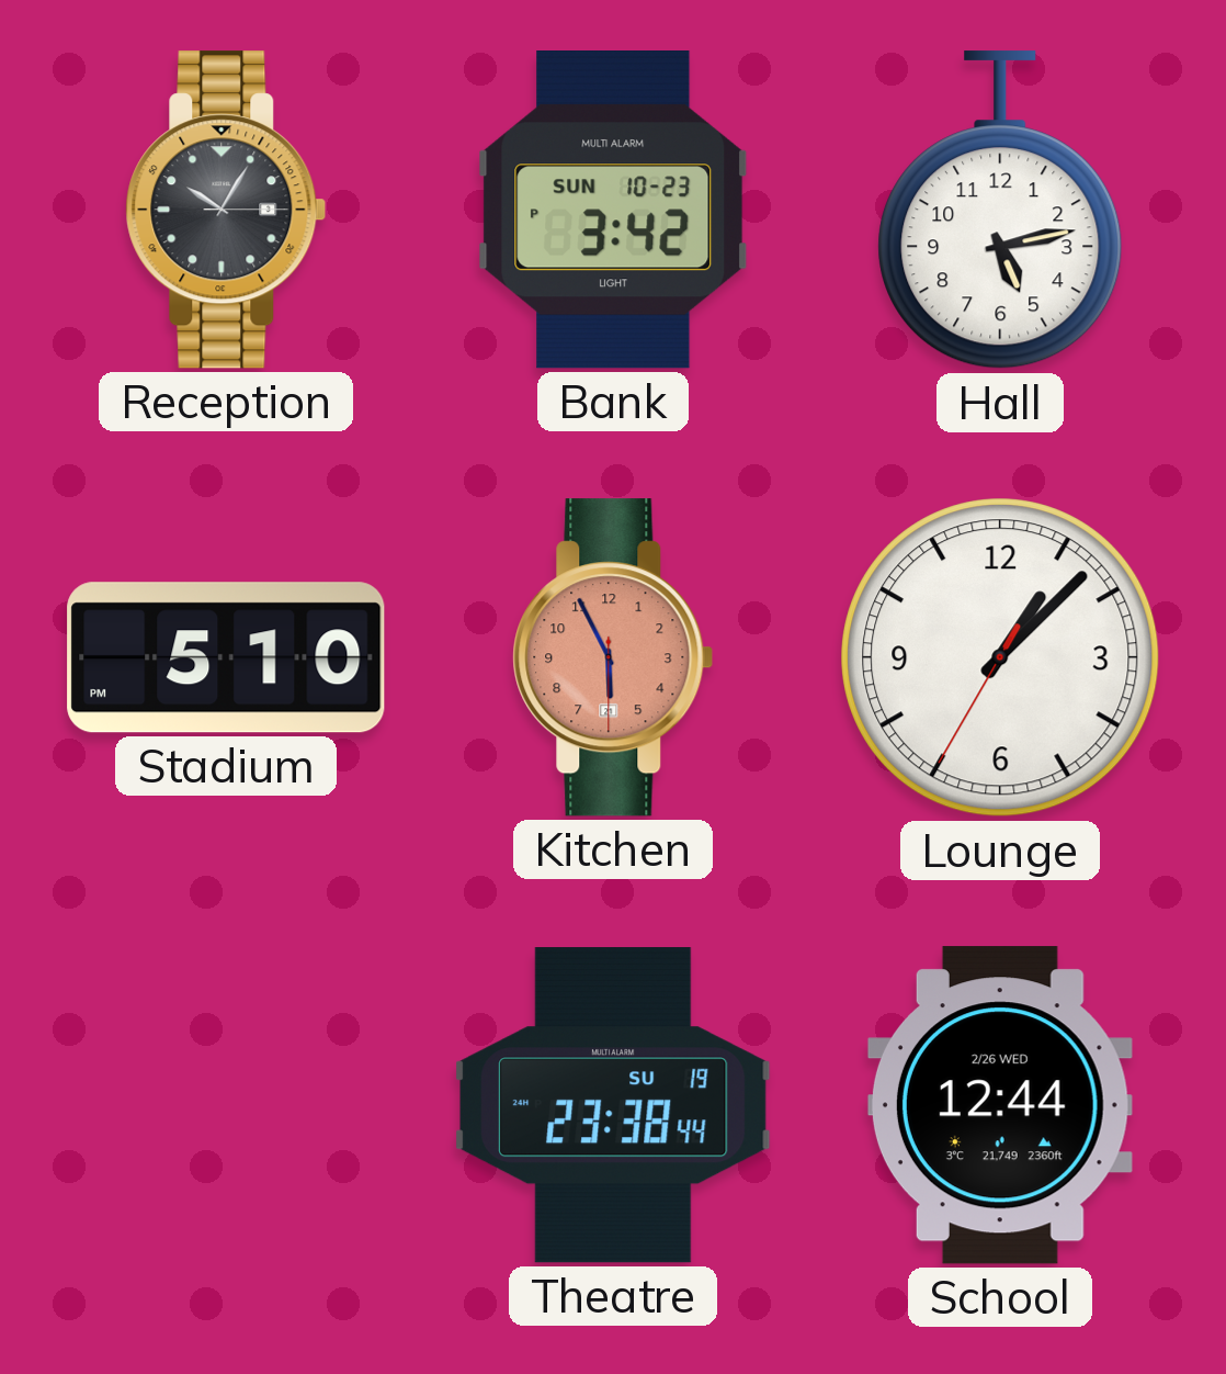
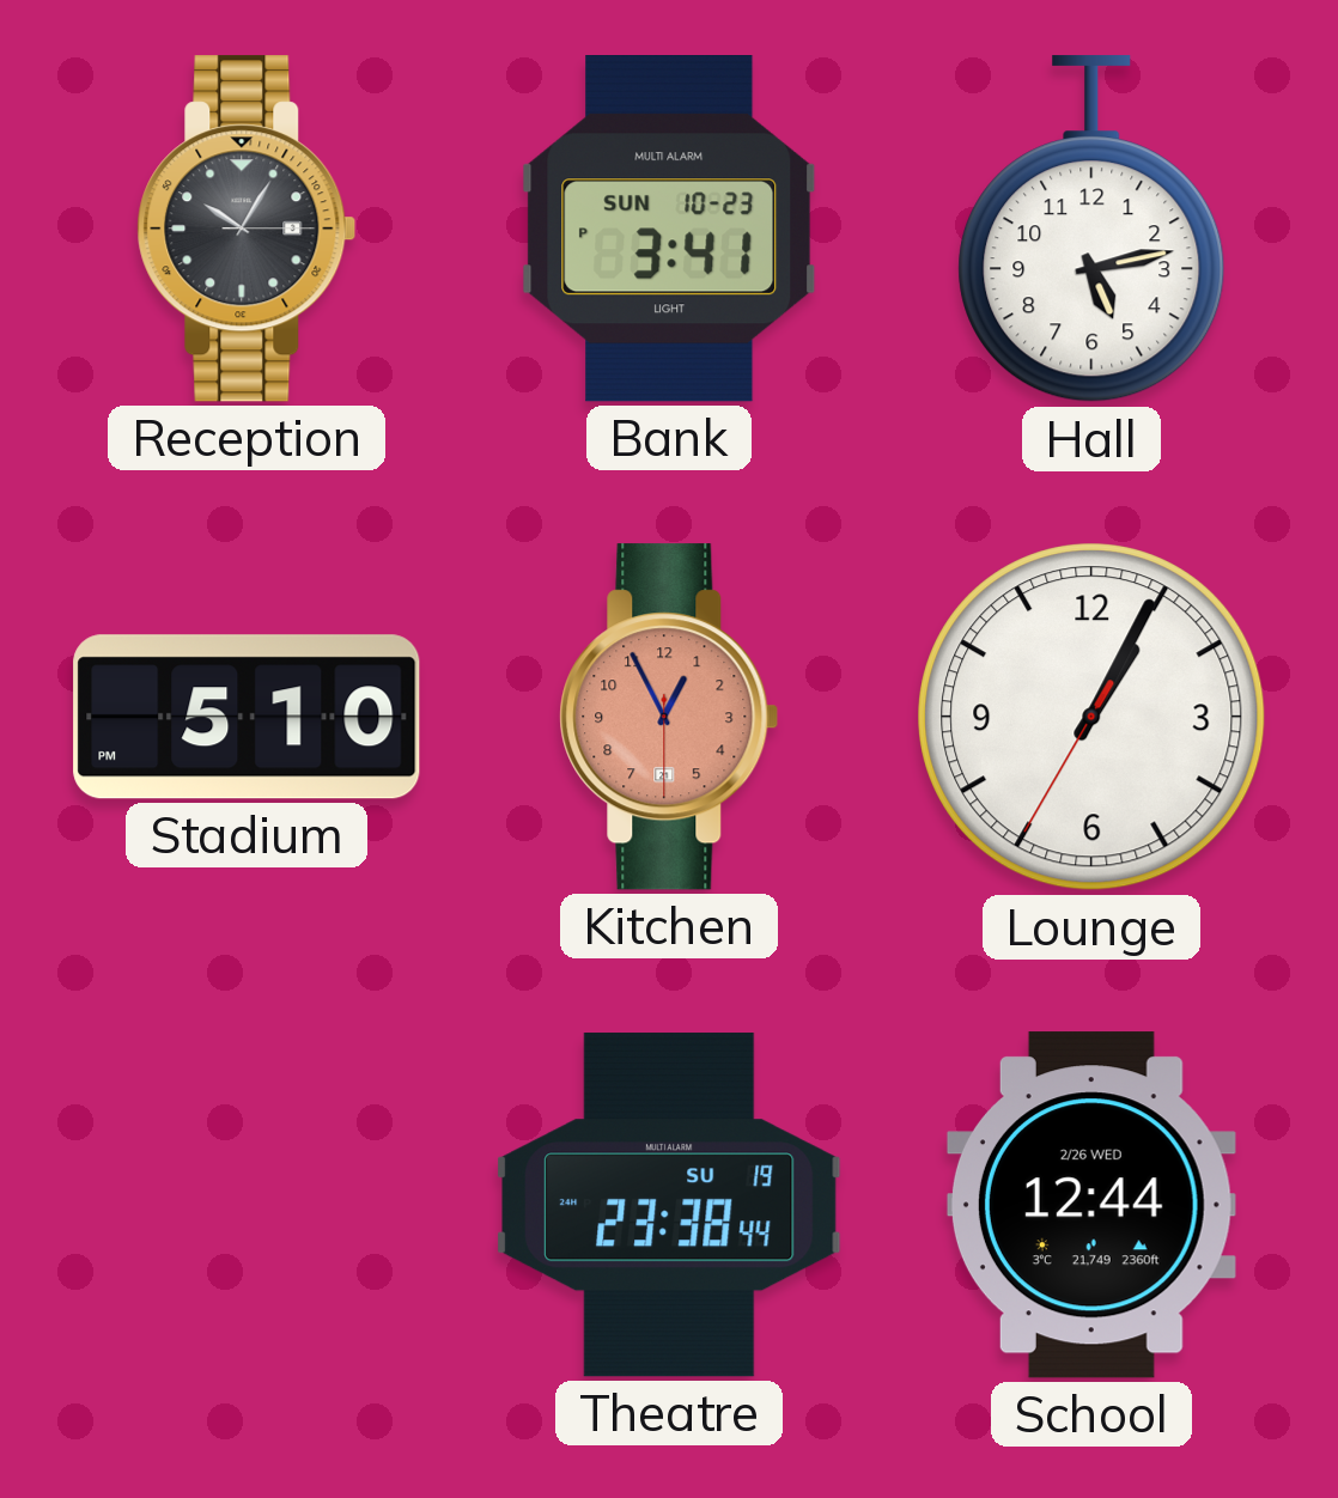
Bank: 3:42 -> 3:41 (669, 230)
Kitchen: 5:55 -> 12:55 (669, 717)
Lounge: 1:07 -> 1:04 (1091, 717)
